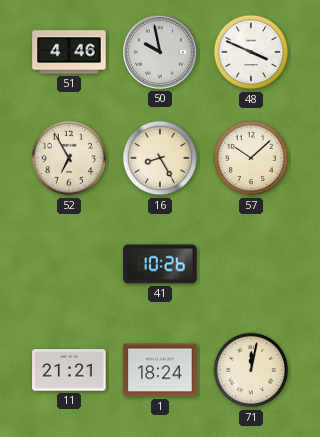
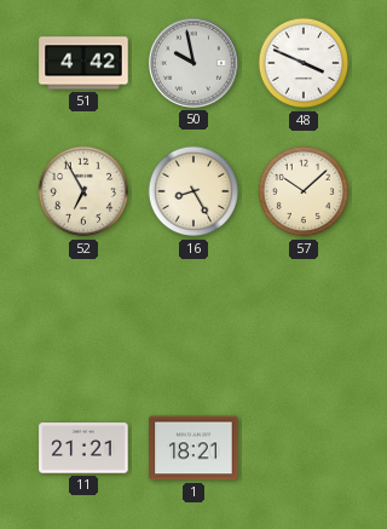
51: 4:46 -> 4:42 (83, 63)
41: 10:26 -> none (160, 264)
1: 18:24 -> 18:21 (193, 448)
71: 12:02 -> none (251, 370)
